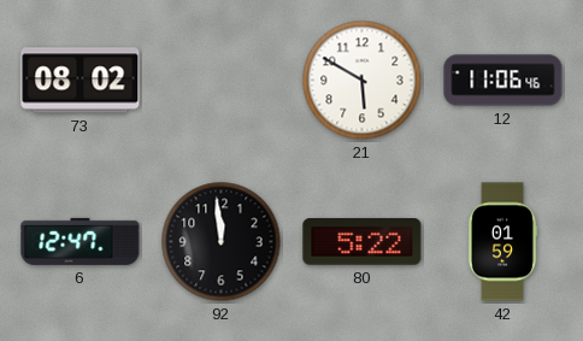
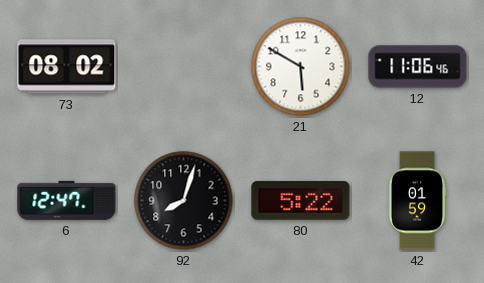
92: 11:59 -> 8:03 (184, 201)
